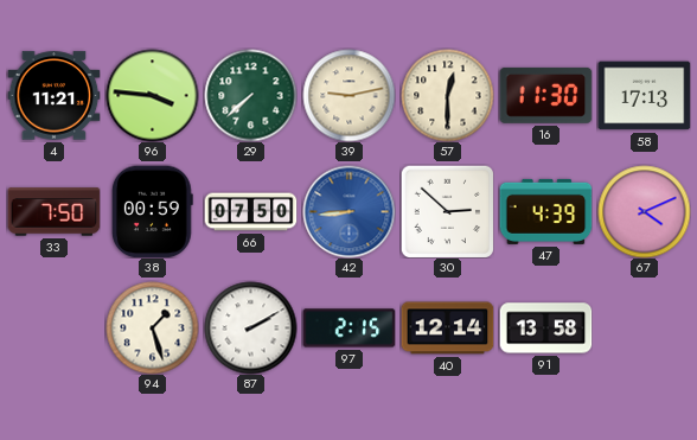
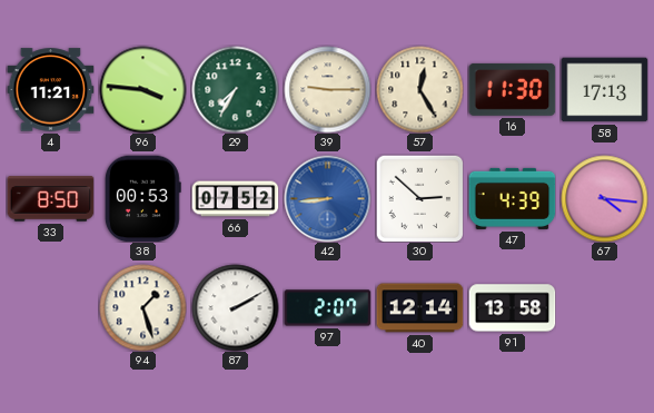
29: 7:38 -> 7:35 (235, 89)
39: 9:13 -> 9:15 (327, 89)
57: 12:30 -> 12:25 (419, 89)
33: 7:50 -> 8:50 (50, 199)
38: 00:59 -> 00:53 (142, 198)
66: 07:50 -> 07:52 (235, 199)
67: 4:11 -> 4:16 (604, 198)
97: 2:15 -> 2:07 (327, 308)
